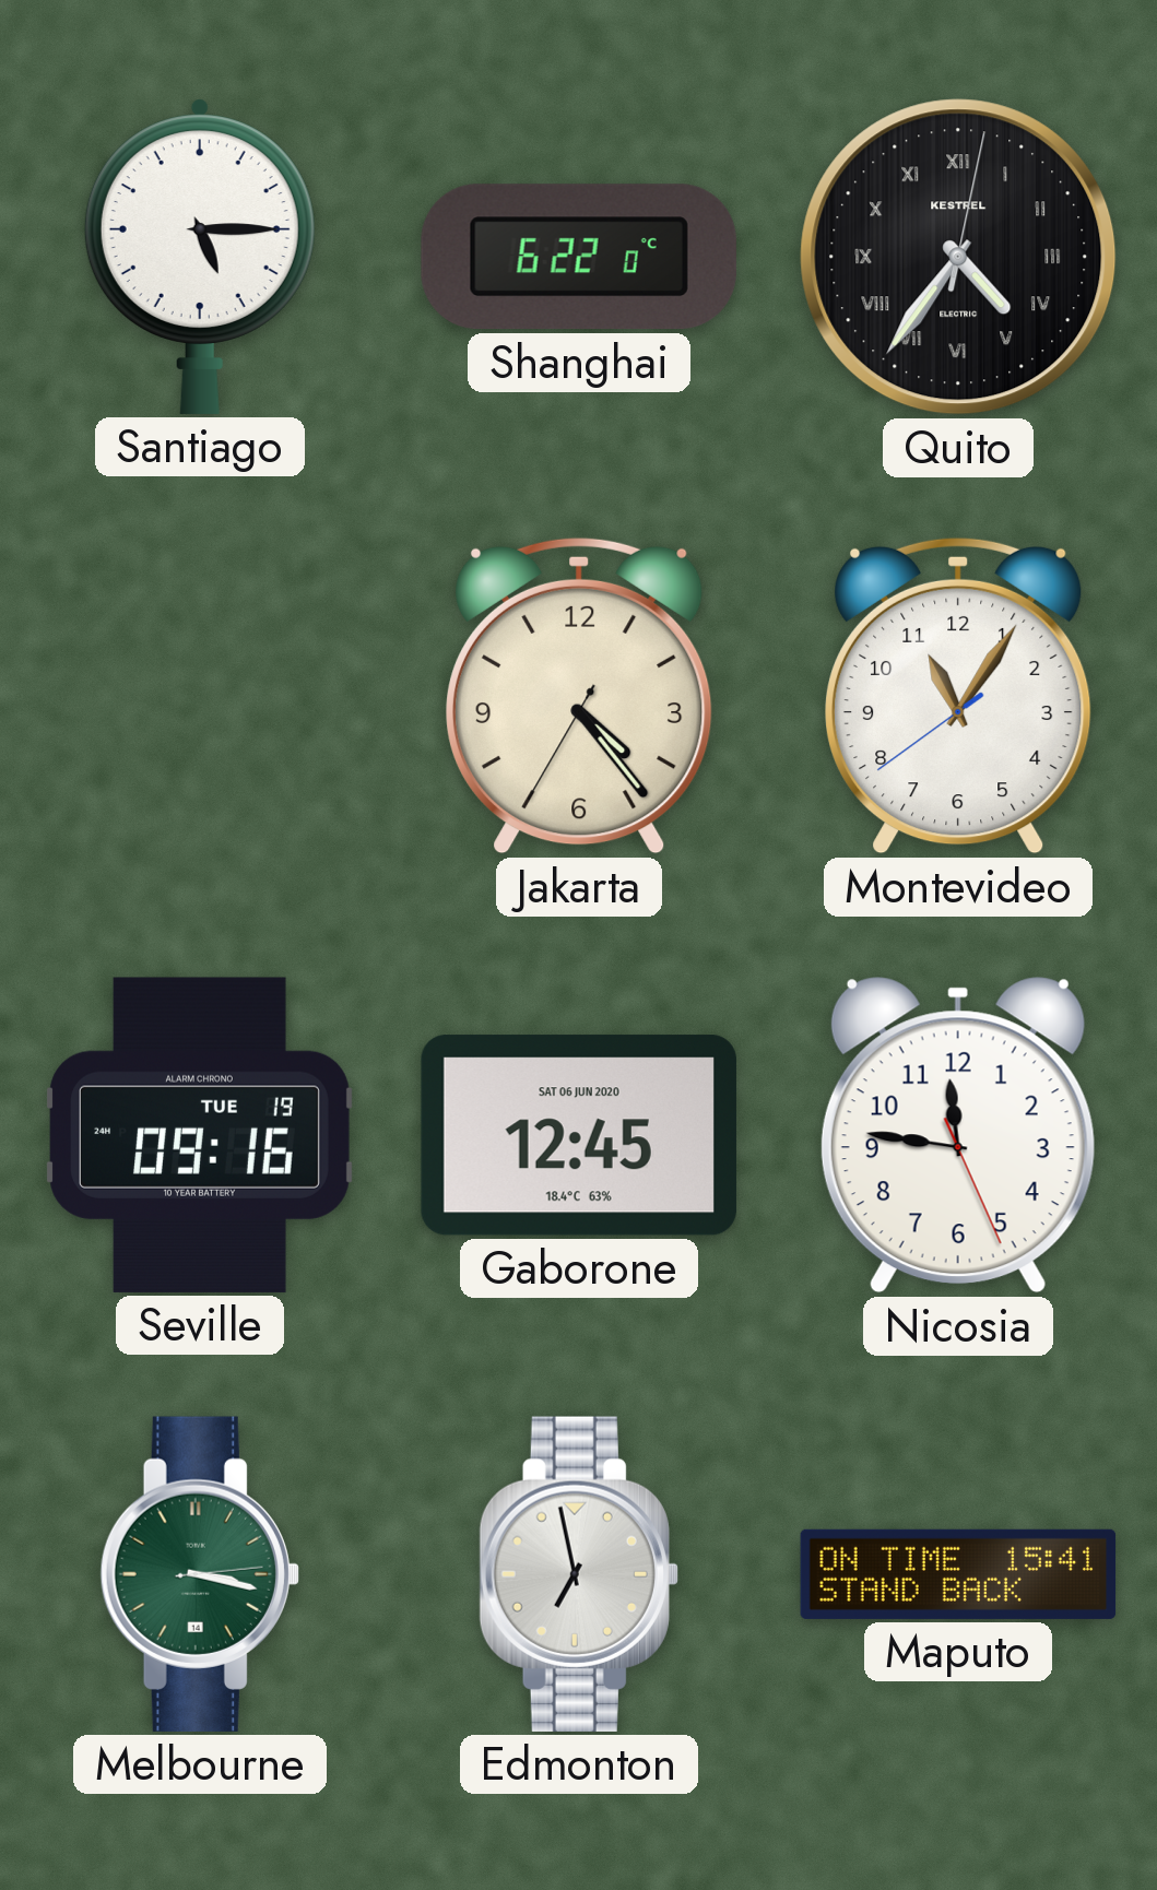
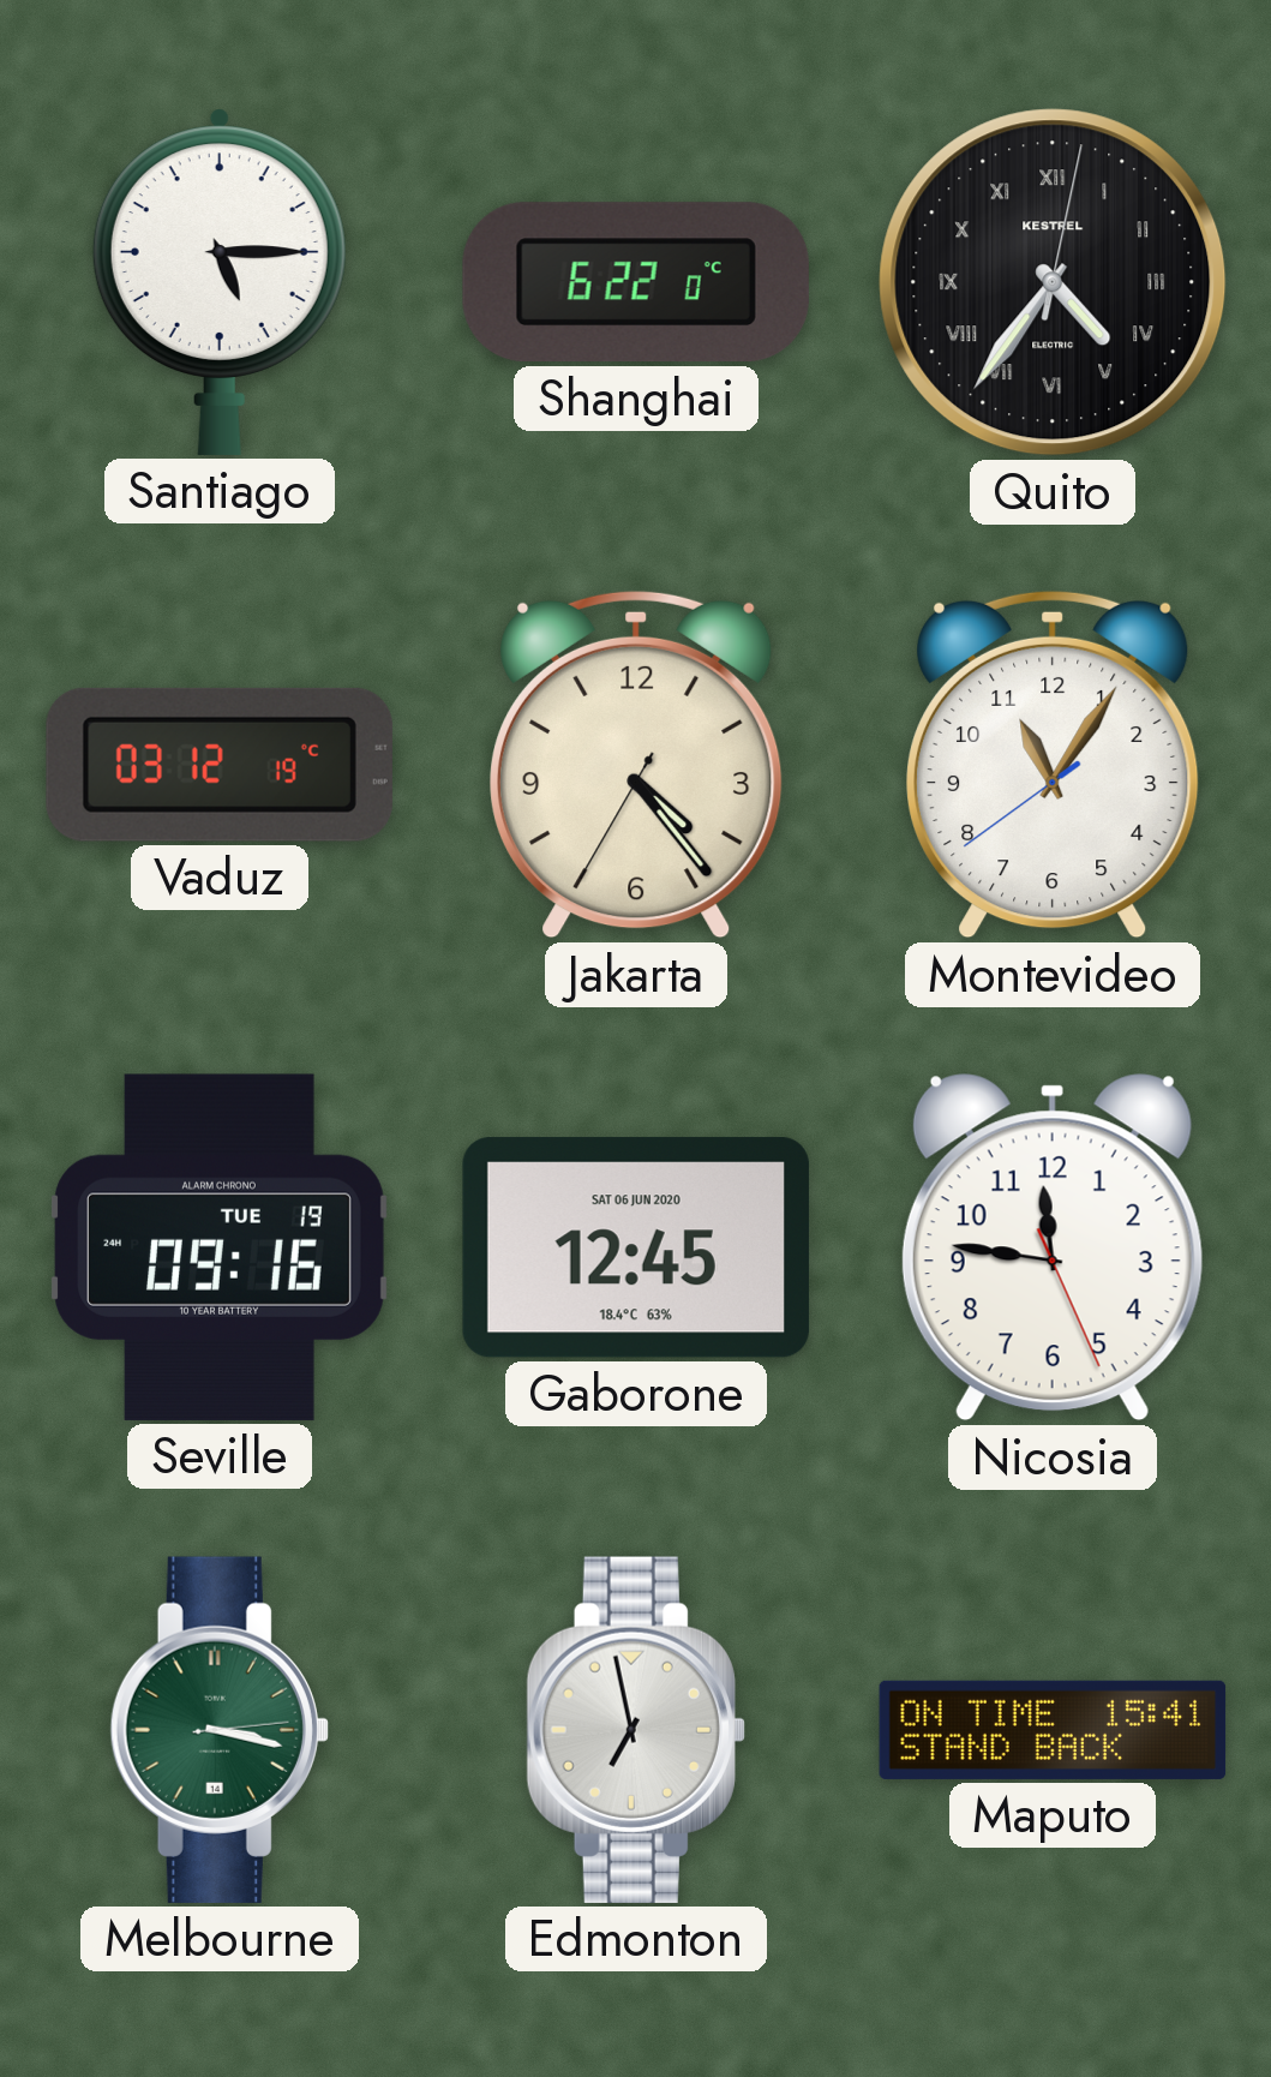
Vaduz: none -> 03:12 (220, 765)
